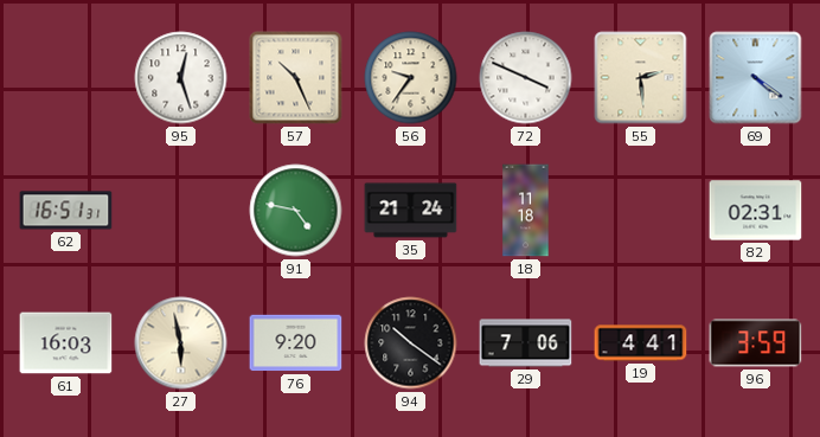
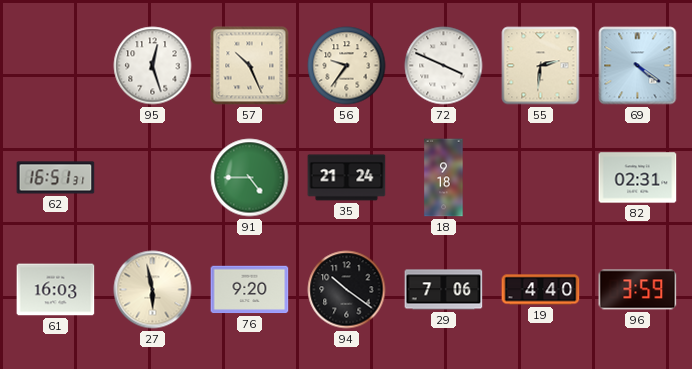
55: 2:29 -> 2:31 (541, 66)
91: 4:47 -> 4:45 (250, 178)
18: 11:18 -> 9:18 (444, 178)
19: 4:41 -> 4:40 (541, 290)
